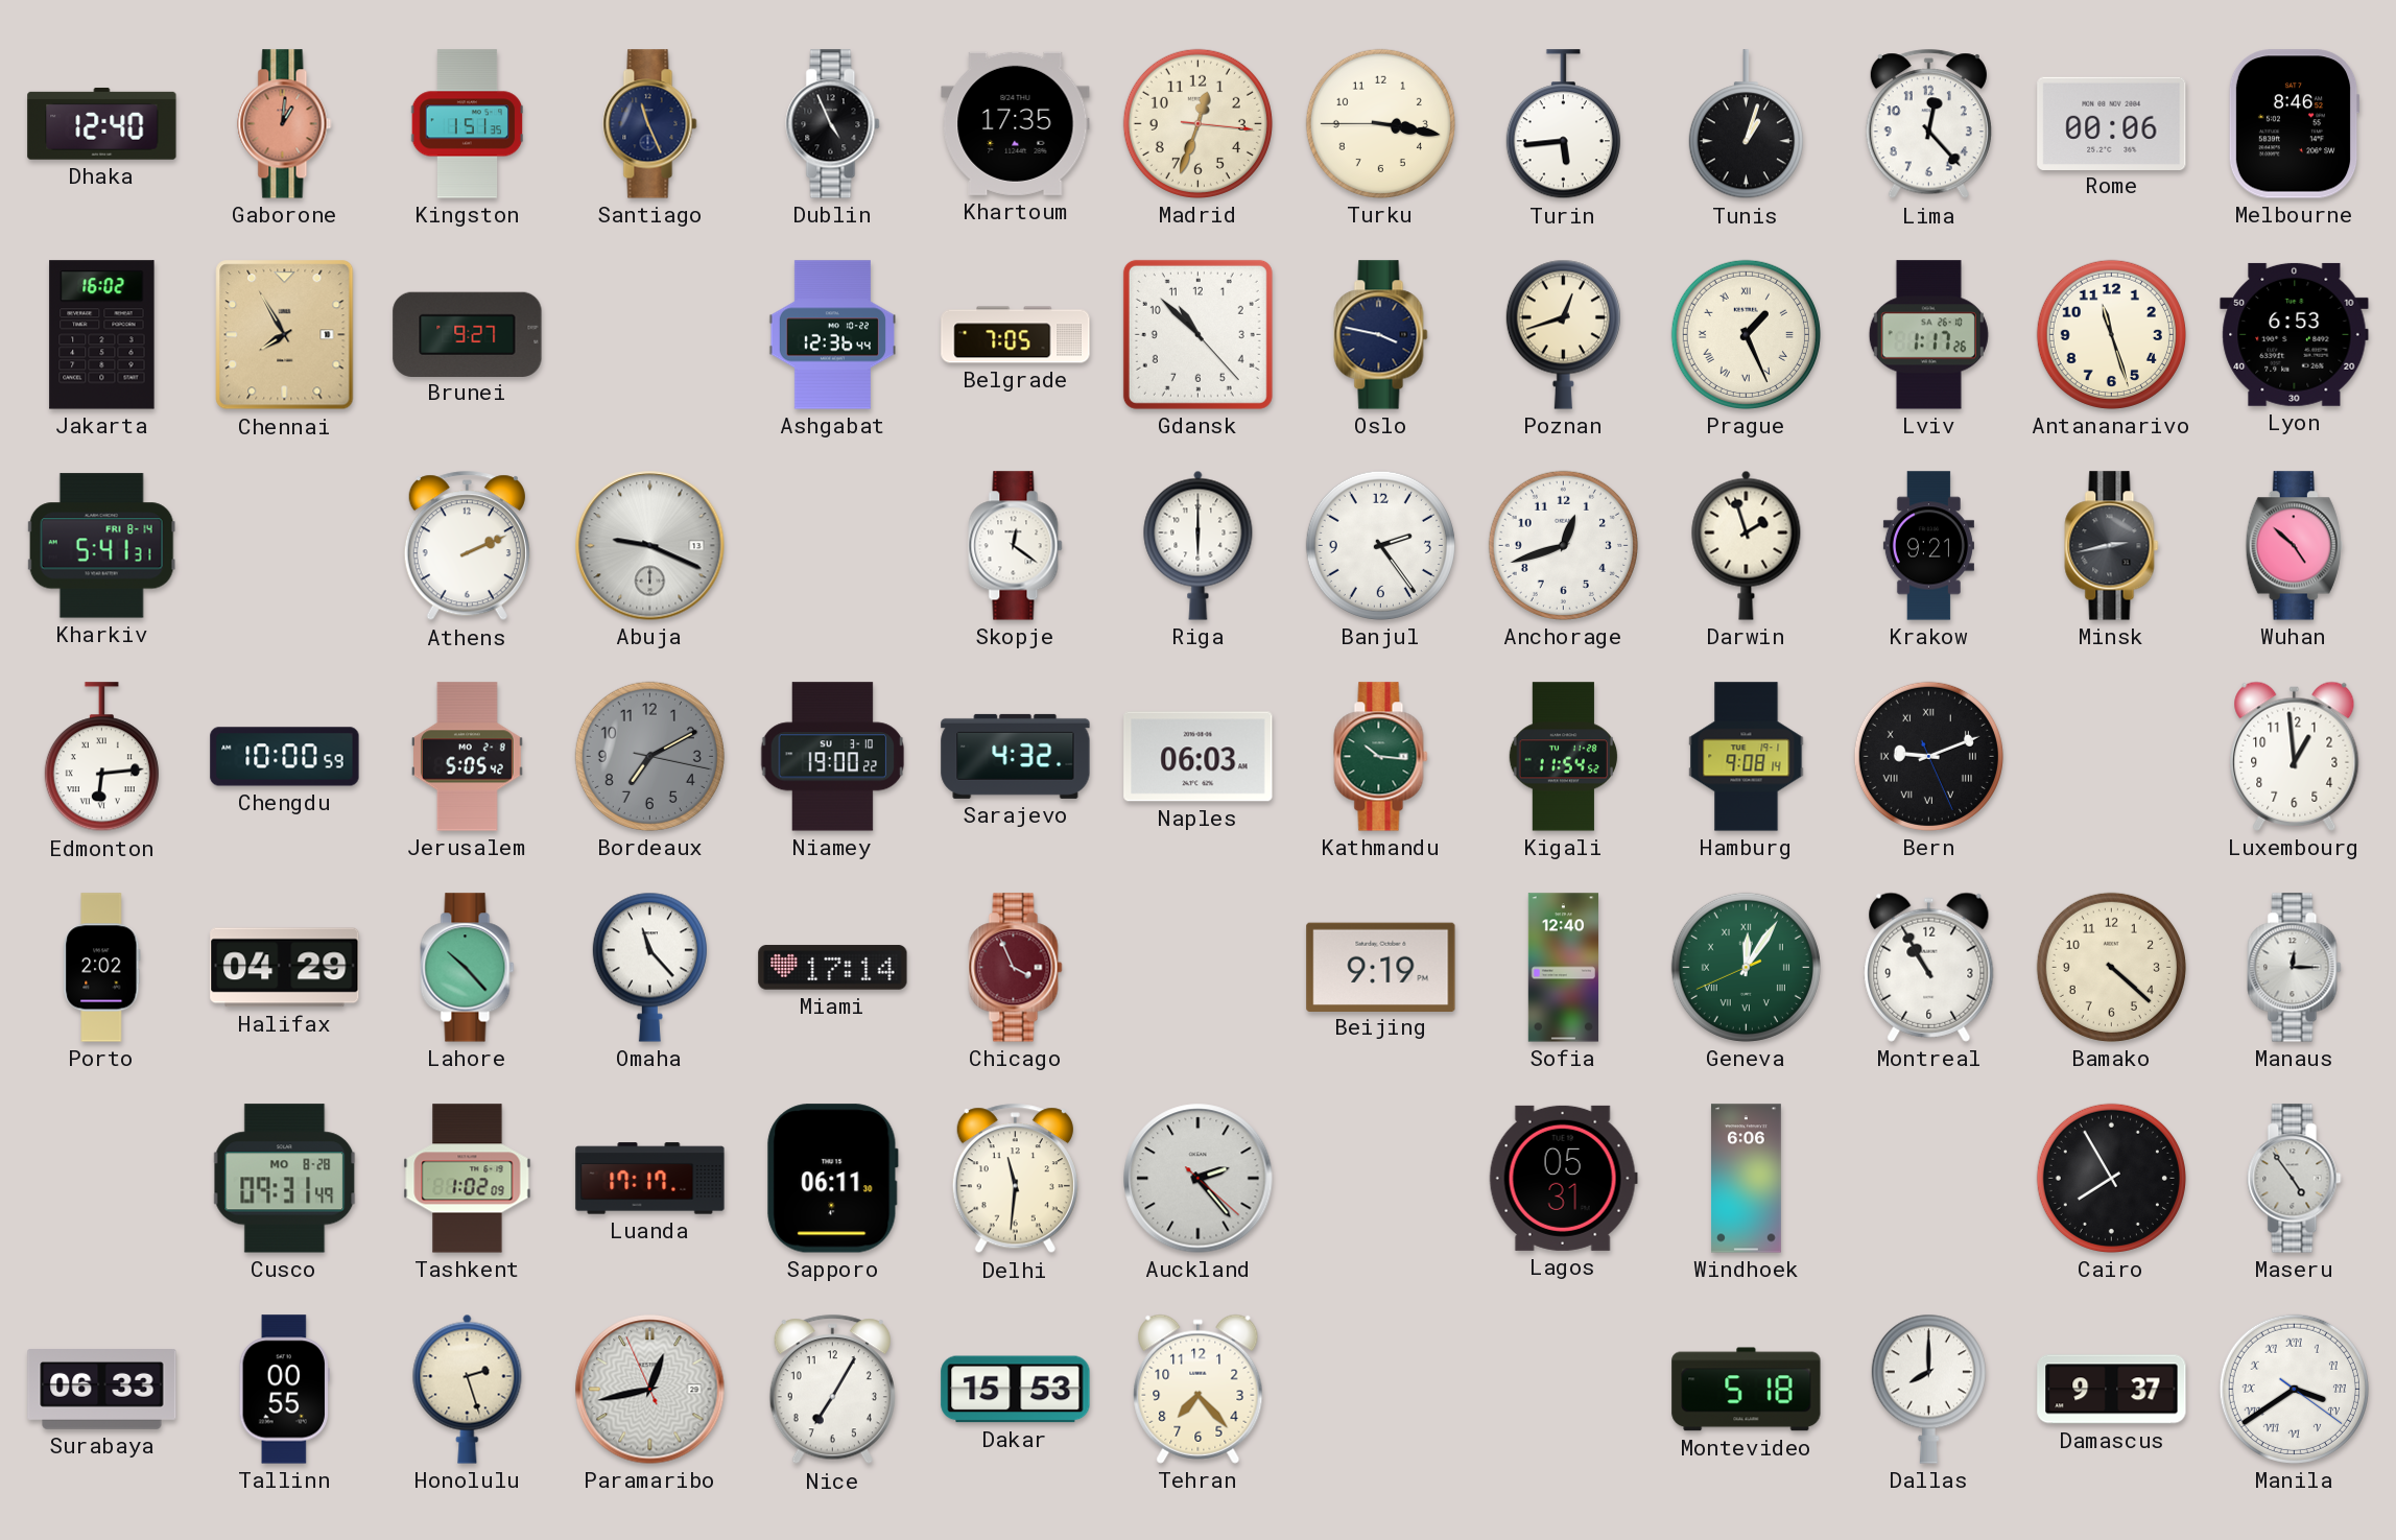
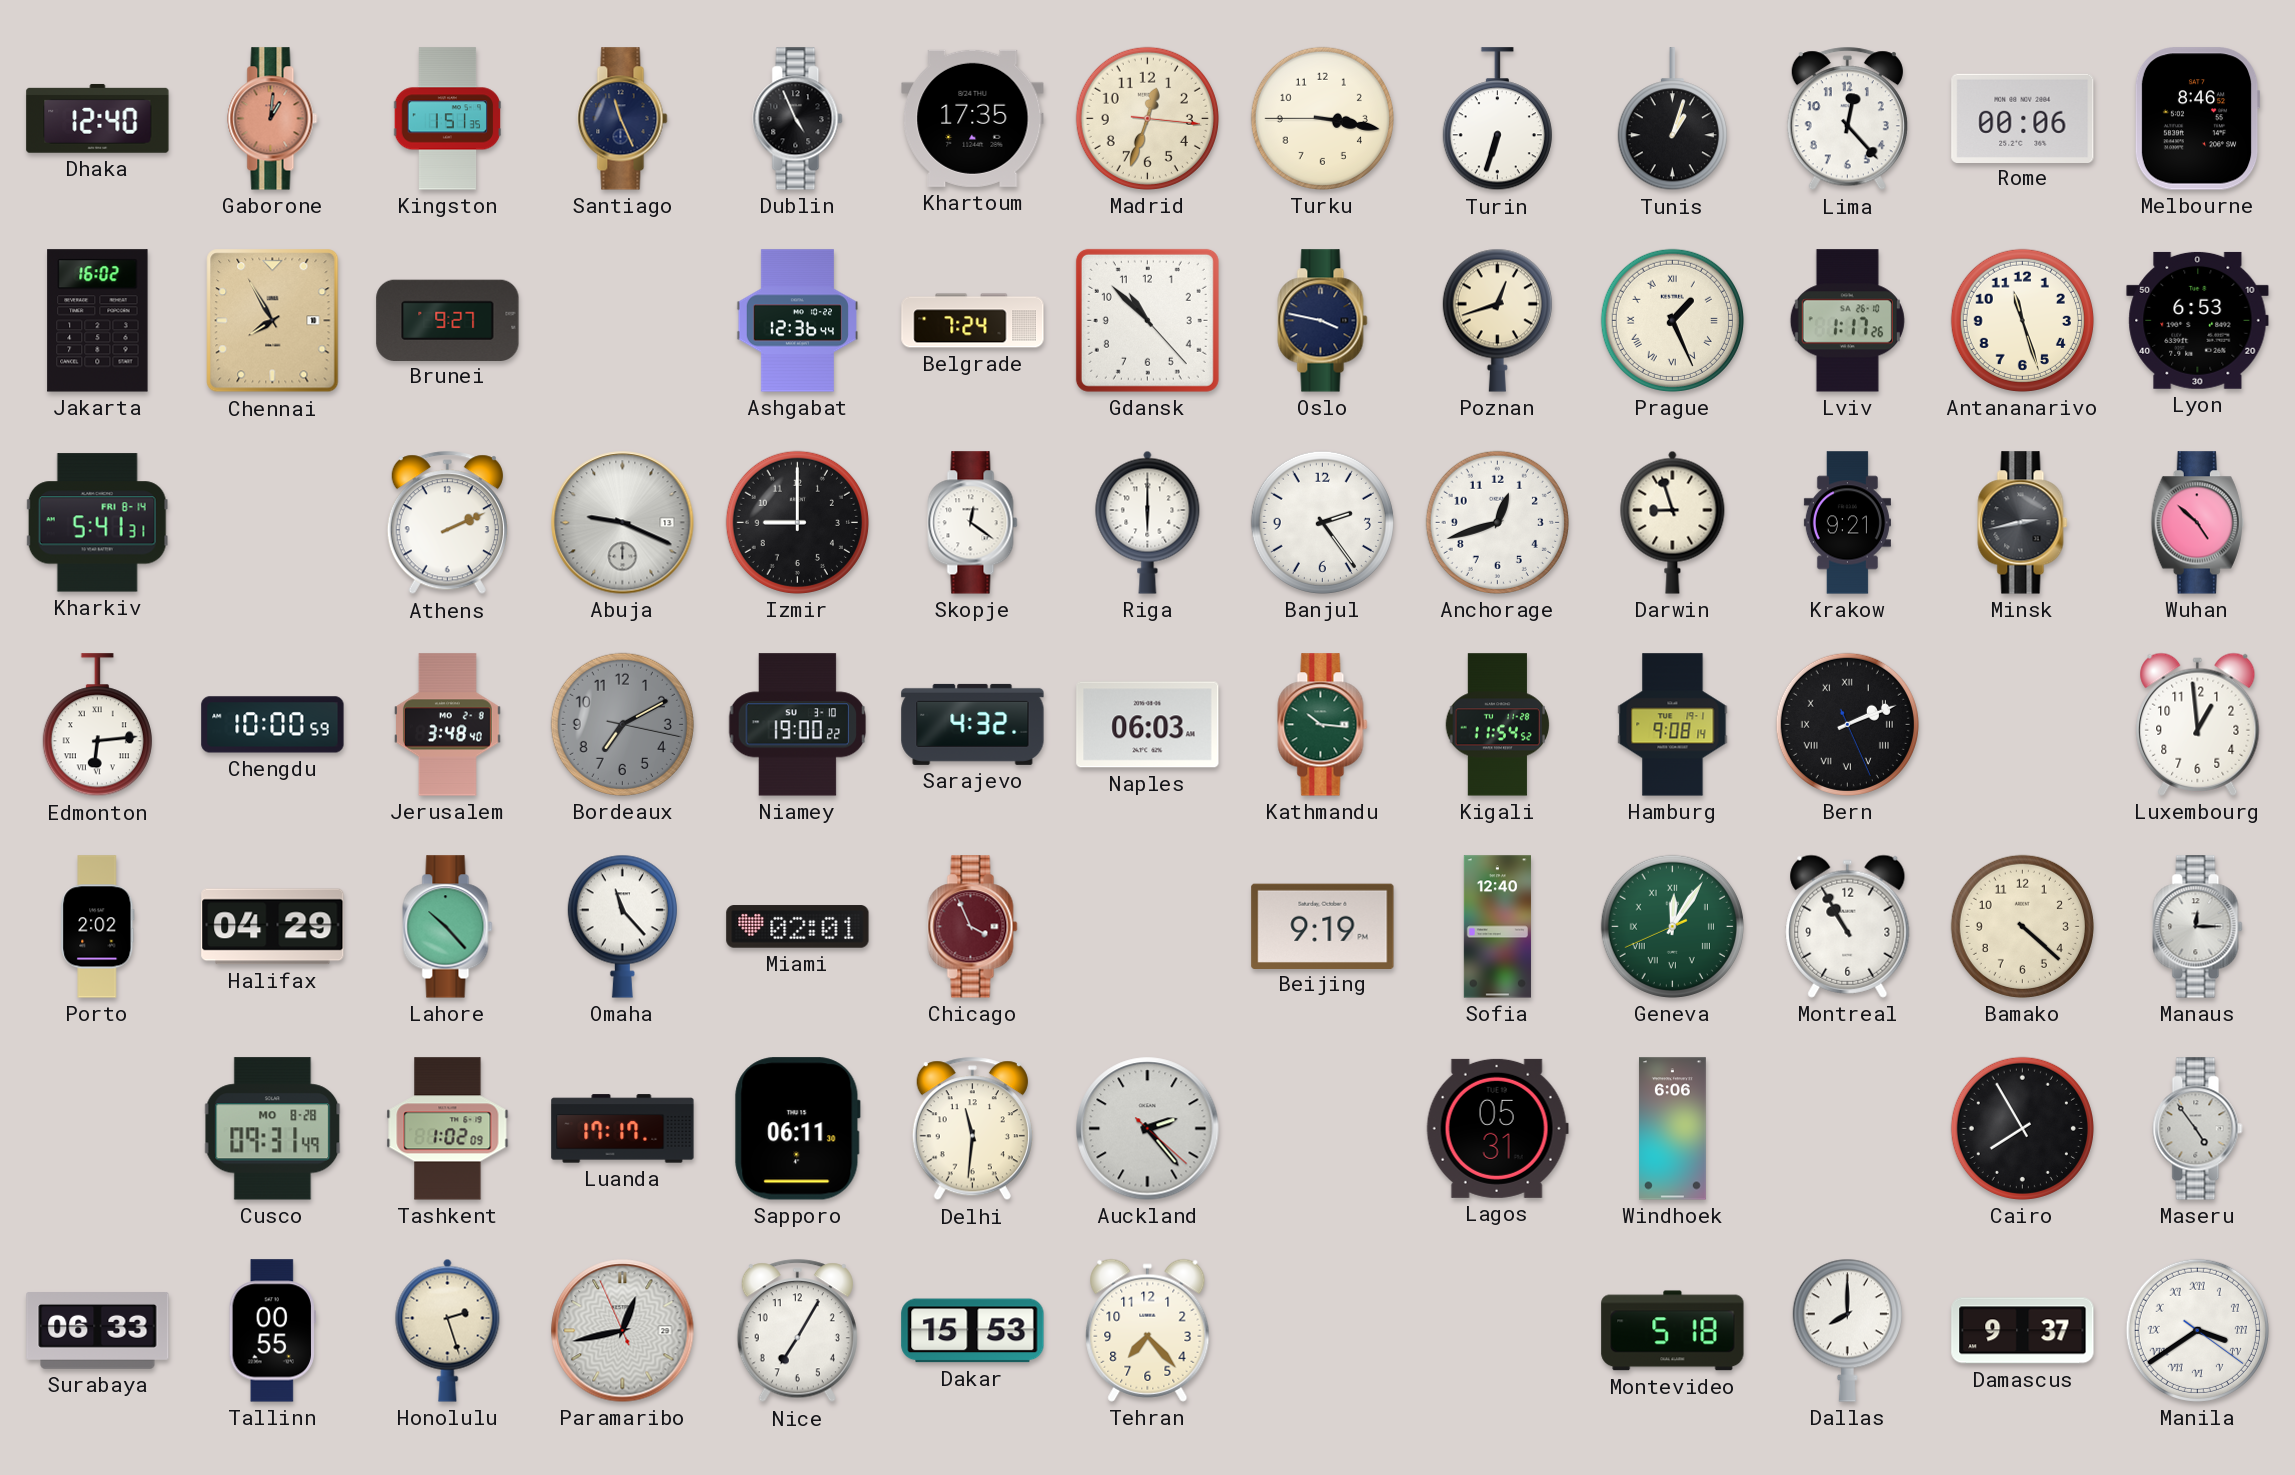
Turin: 5:44 -> 6:33 (1497, 119)
Belgrade: 7:05 -> 7:24 (973, 321)
Izmir: none -> 9:00 (797, 522)
Darwin: 1:57 -> 8:57 (1673, 522)
Jerusalem: 5:05 -> 3:48 (447, 725)
Bern: 9:11 -> 2:11 (1847, 724)
Miami: 17:14 -> 02:01 (798, 927)
